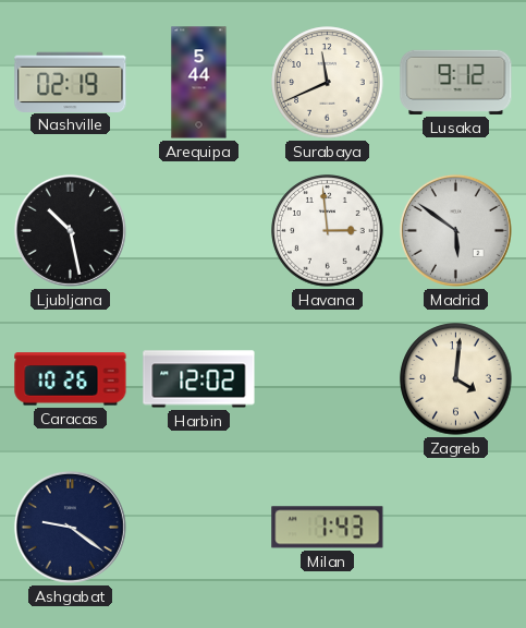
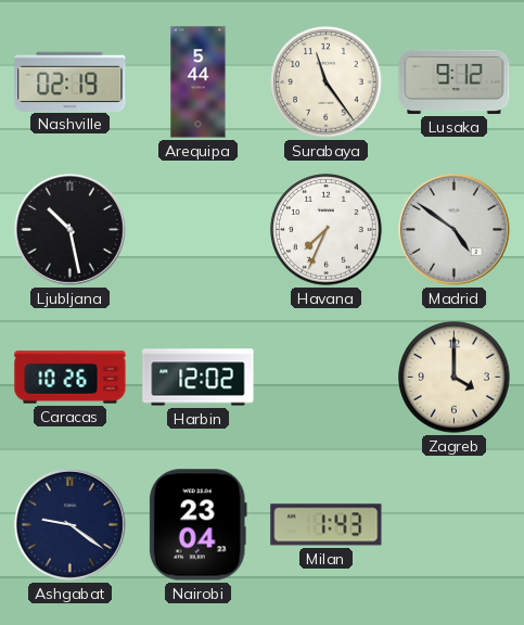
Surabaya: 11:41 -> 11:24 (327, 82)
Havana: 2:59 -> 7:34 (327, 230)
Madrid: 5:51 -> 4:51 (453, 229)
Zagreb: 4:01 -> 4:00 (455, 378)
Nairobi: none -> 23:04 (197, 525)
